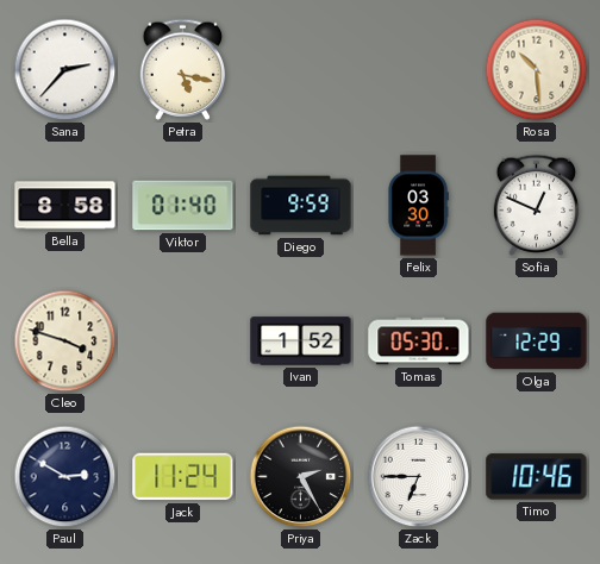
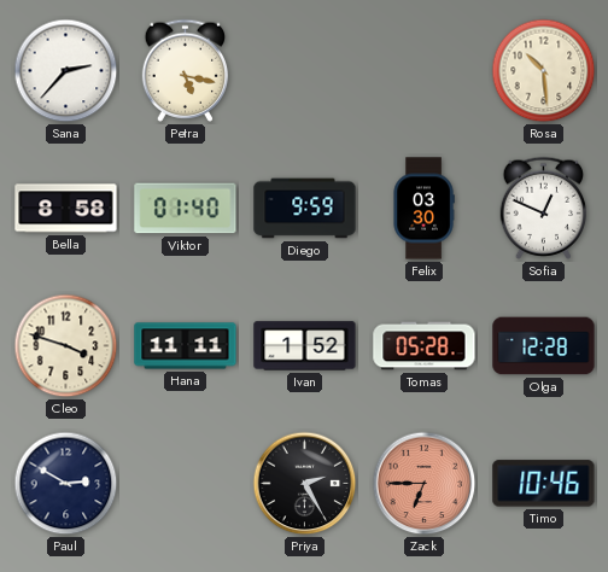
Hana: none -> 11:11 (186, 346)
Tomas: 05:30 -> 05:28 (425, 346)
Olga: 12:29 -> 12:28 (544, 346)
Jack: 11:24 -> none (183, 477)
Zack dial: white -> salmon (425, 484)
